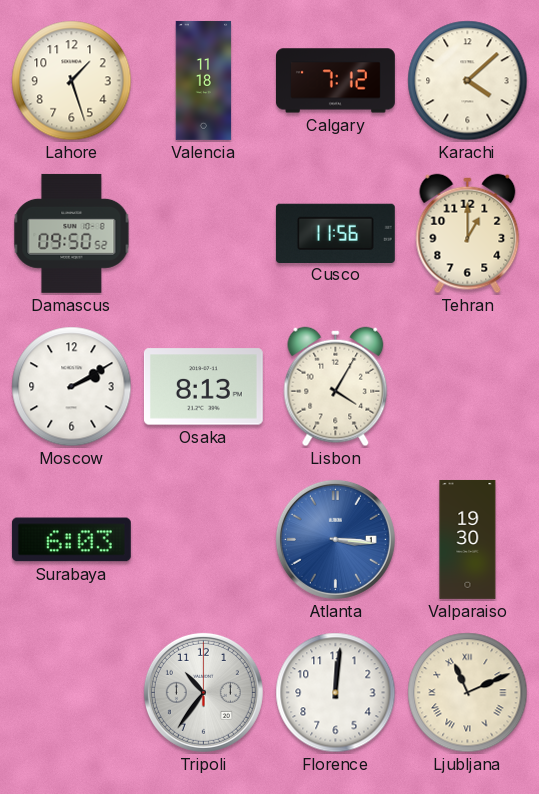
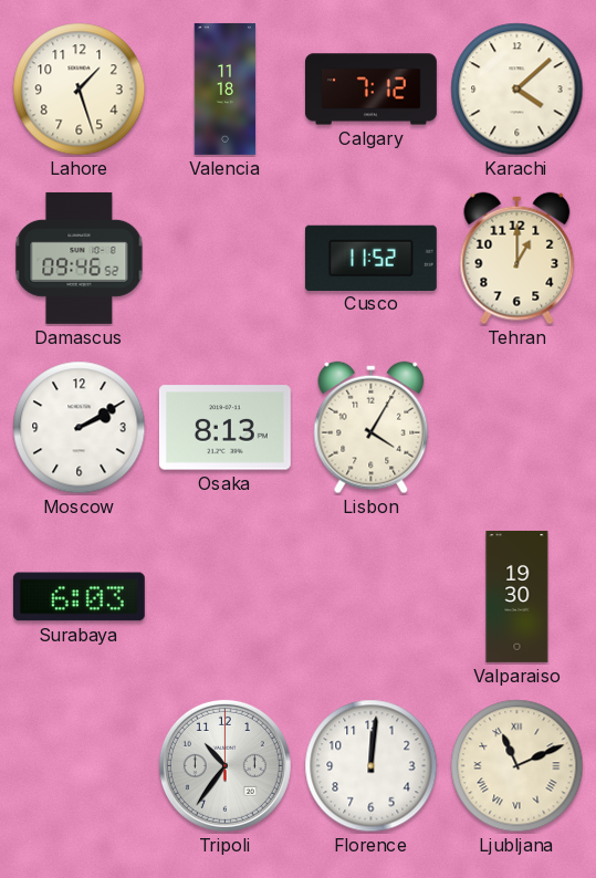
Damascus: 09:50 -> 09:46 (80, 258)
Cusco: 11:56 -> 11:52 (370, 258)
Atlanta: 3:16 -> none (335, 539)
